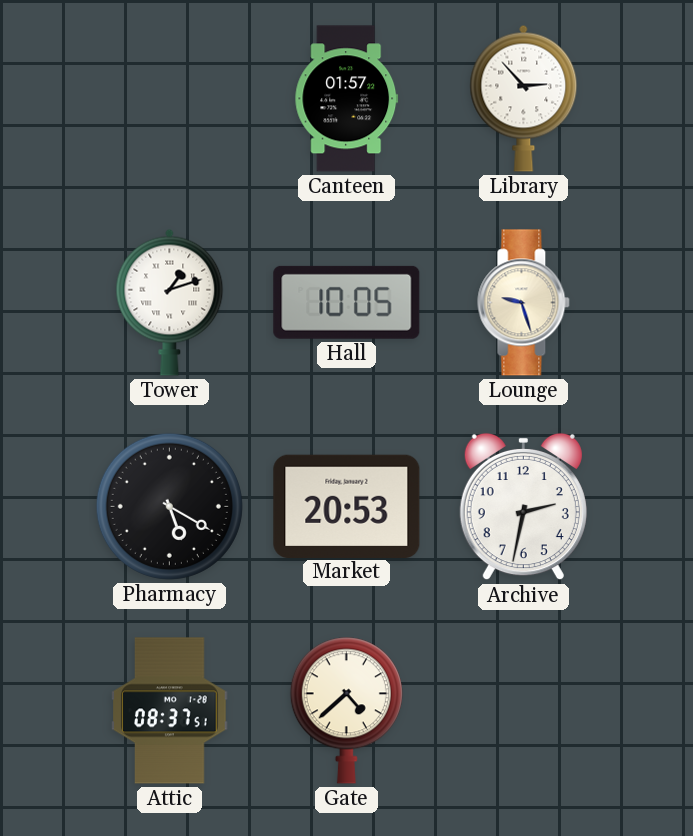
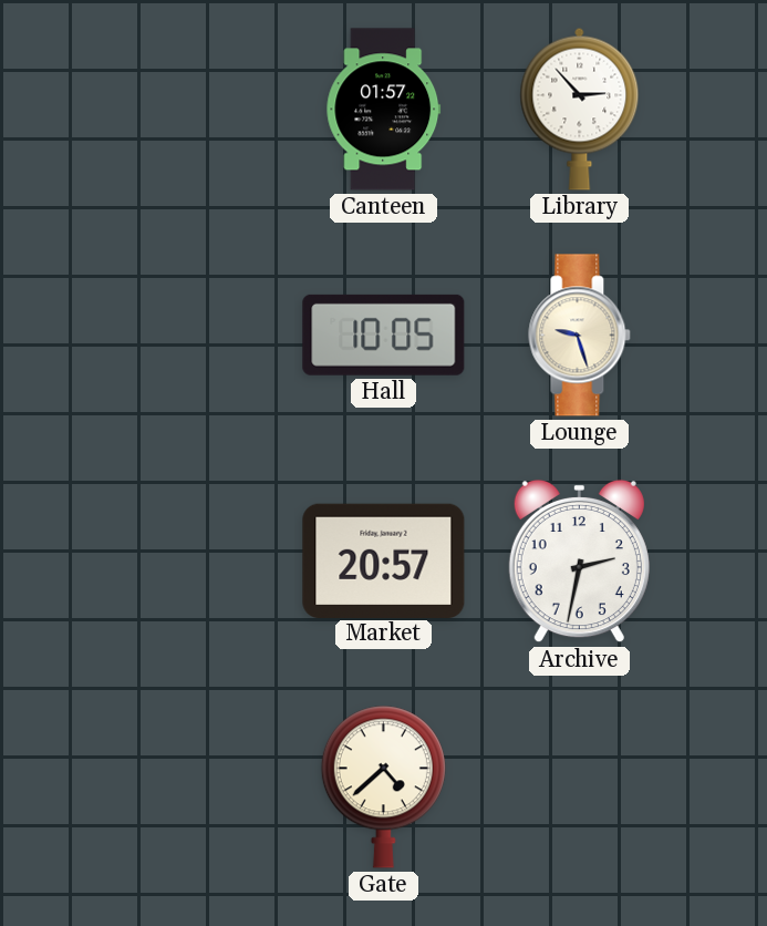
Tower: 1:12 -> none (170, 302)
Pharmacy: 5:20 -> none (169, 506)
Market: 20:53 -> 20:57 (384, 560)
Attic: 08:37 -> none (170, 711)
